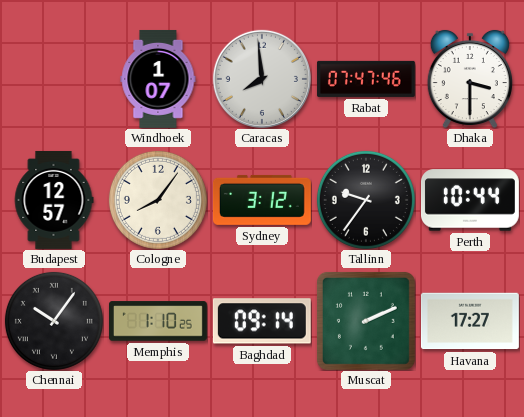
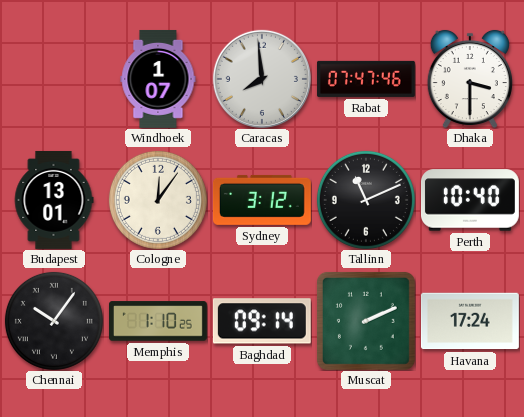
Budapest: 12:57 -> 13:01 (54, 200)
Cologne: 8:06 -> 12:06 (158, 200)
Tallinn: 9:36 -> 11:11 (366, 200)
Perth: 10:44 -> 10:40 (470, 200)
Havana: 17:27 -> 17:24 (470, 321)
